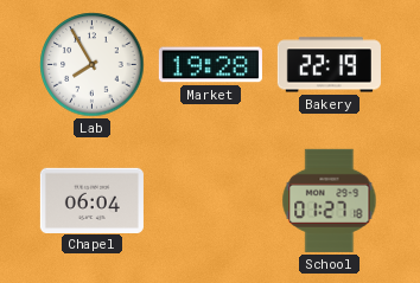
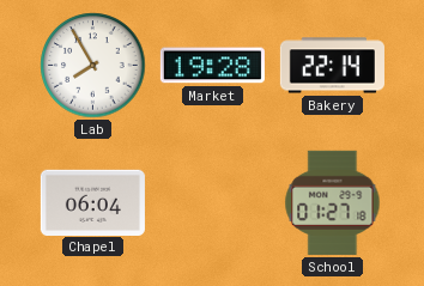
Bakery: 22:19 -> 22:14 (332, 66)
